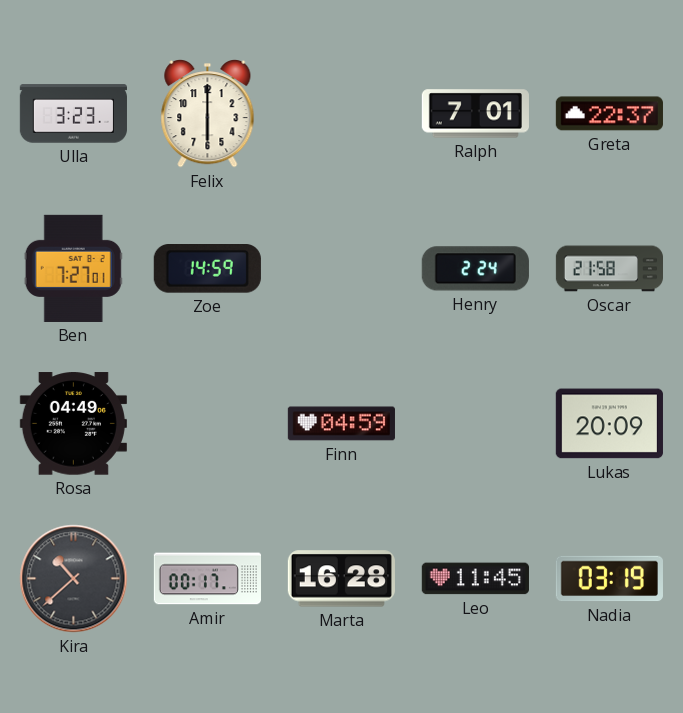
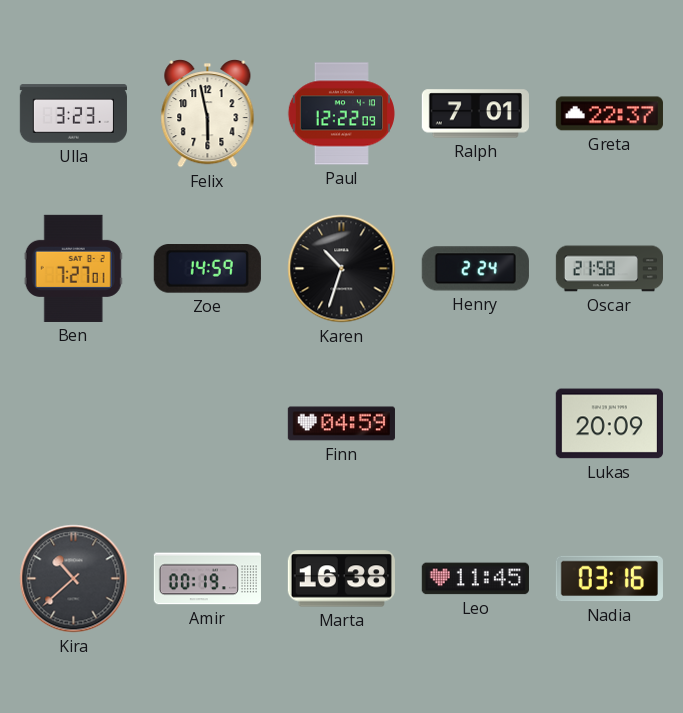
Felix: 6:00 -> 5:58 (208, 114)
Paul: none -> 12:22 (341, 114)
Karen: none -> 10:33 (342, 269)
Rosa: 04:49 -> none (73, 424)
Amir: 00:17 -> 00:19 (207, 579)
Marta: 16:28 -> 16:38 (341, 579)
Nadia: 03:19 -> 03:16 (609, 579)
